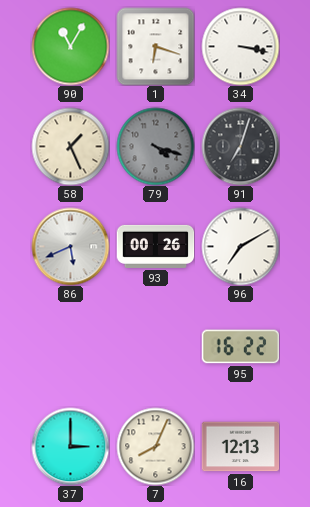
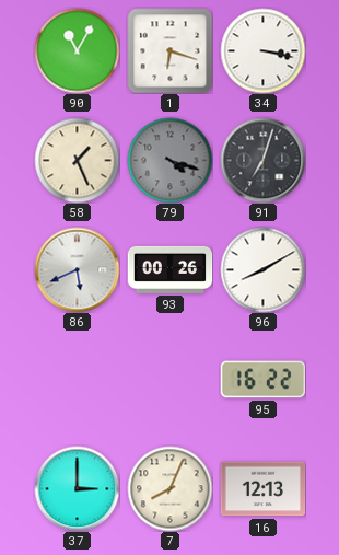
96: 7:10 -> 8:10 (262, 269)
